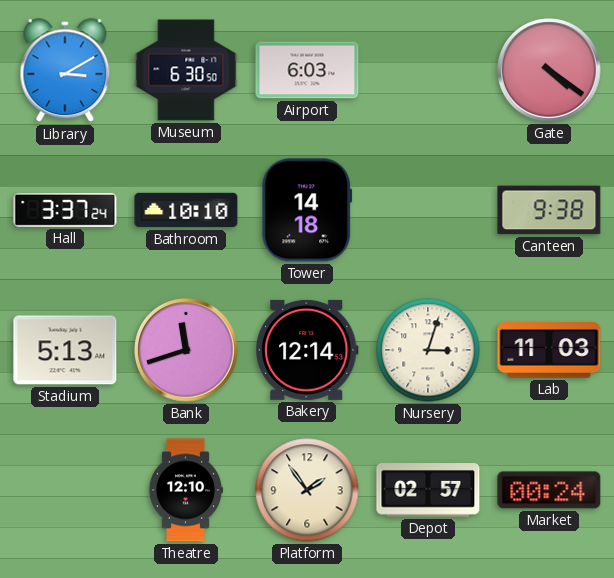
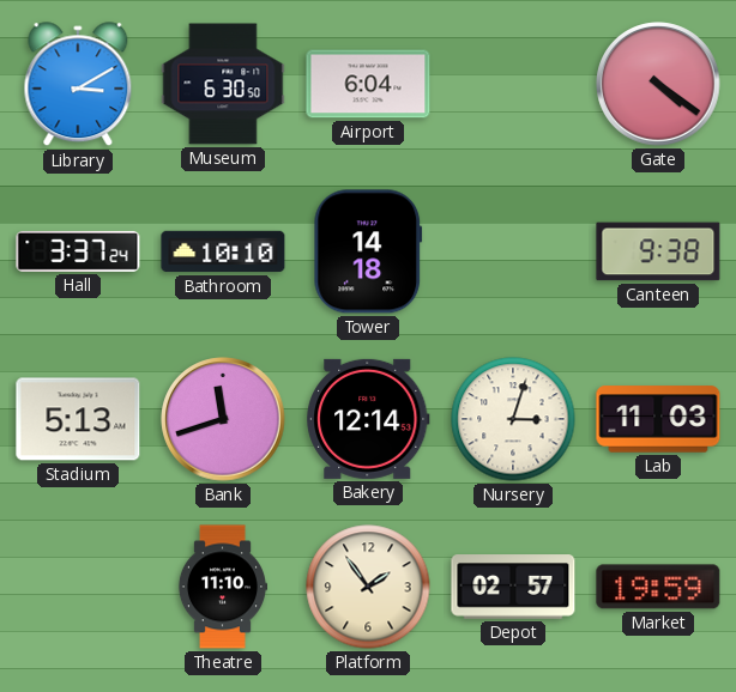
Airport: 6:03 -> 6:04 (368, 84)
Theatre: 12:10 -> 11:10 (222, 587)
Market: 00:24 -> 19:59 (658, 587)
